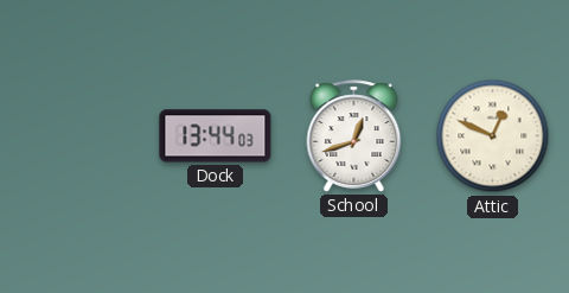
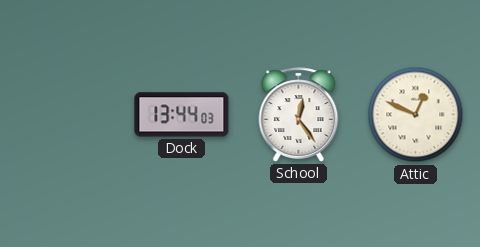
School: 12:42 -> 12:24 (299, 115)
